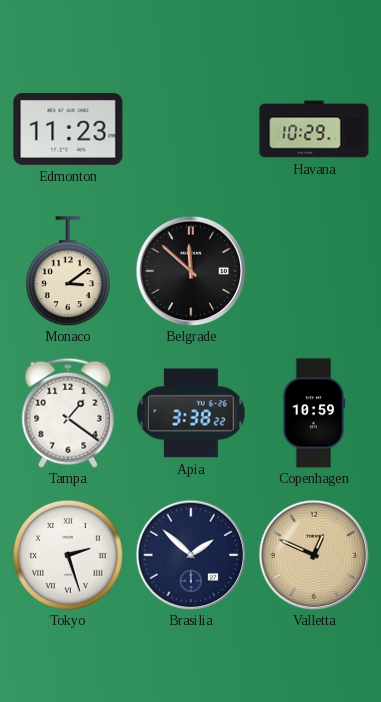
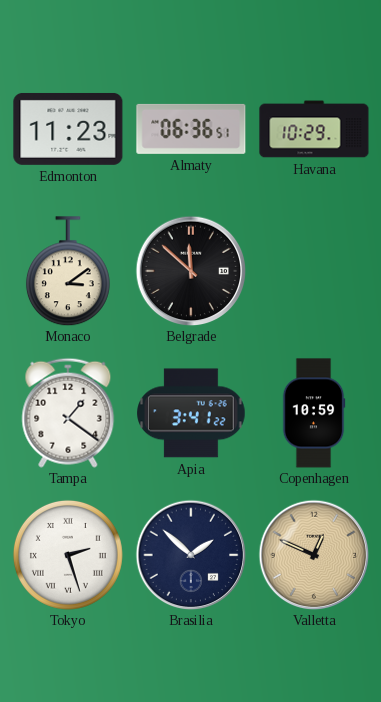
Almaty: none -> 06:36 (191, 129)
Apia: 3:38 -> 3:41 (191, 413)
